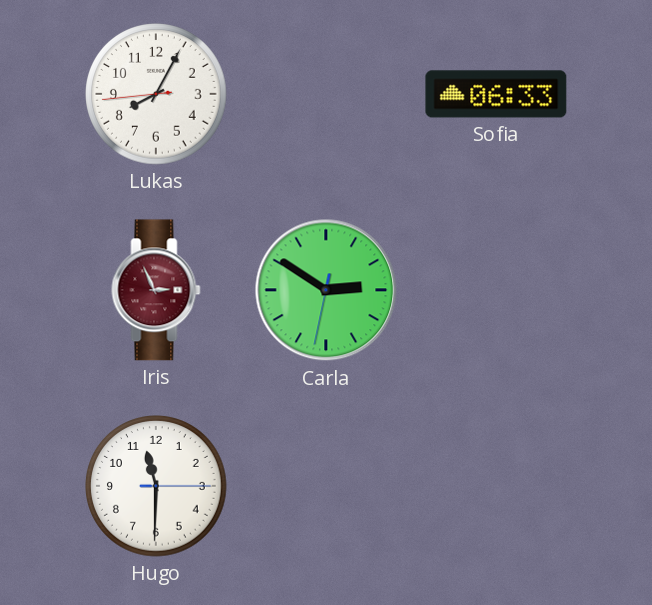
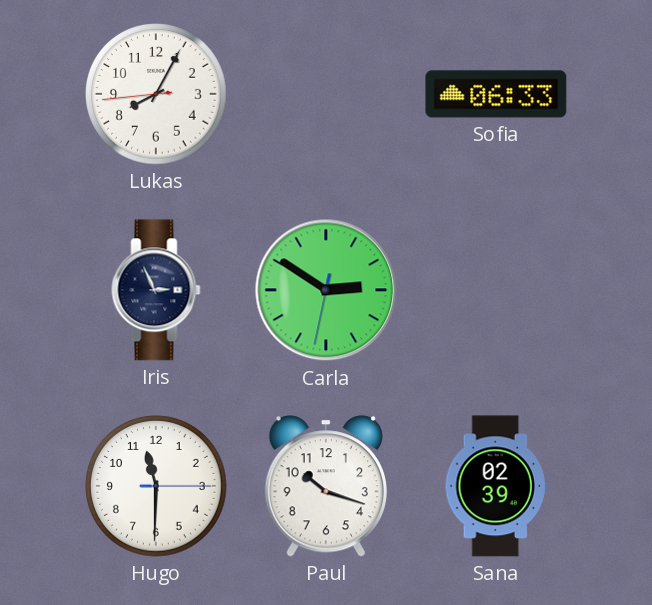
Iris dial: burgundy -> navy (156, 290)
Paul: none -> 10:18 (326, 486)
Sana: none -> 02:39 (496, 486)
